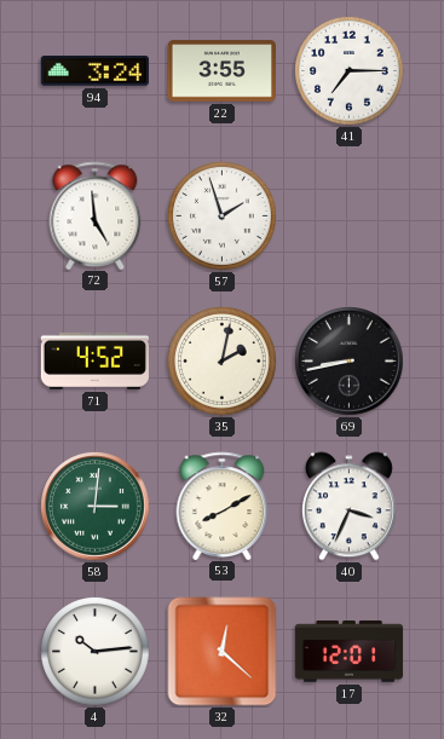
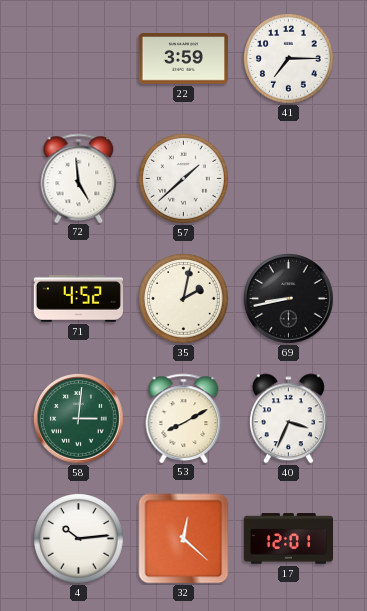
94: 3:24 -> none (94, 71)
22: 3:55 -> 3:59 (183, 59)
57: 1:57 -> 1:38 (184, 179)
